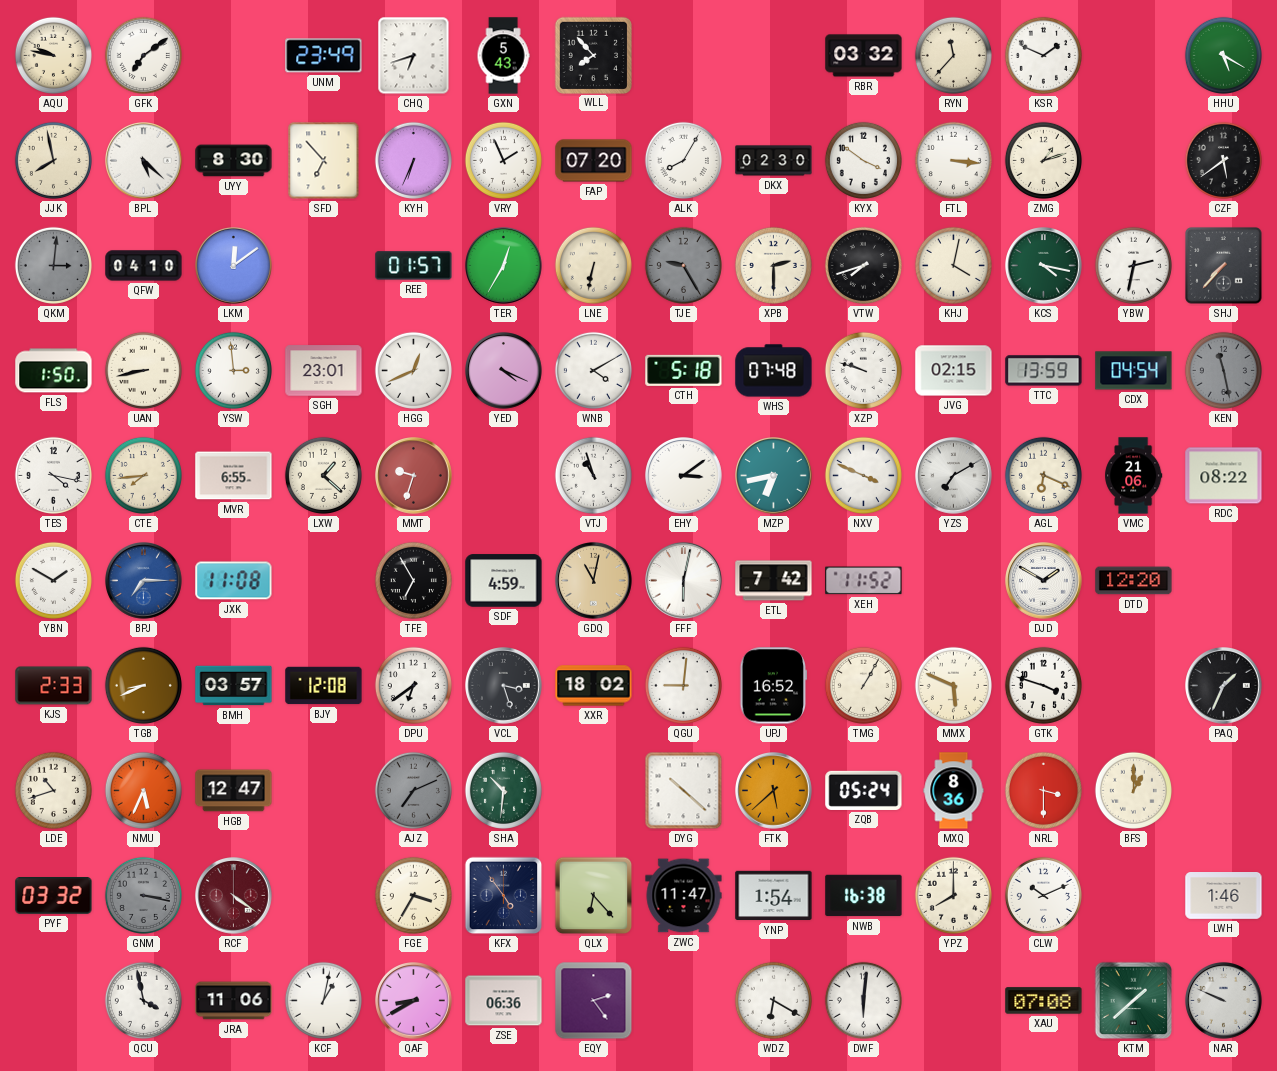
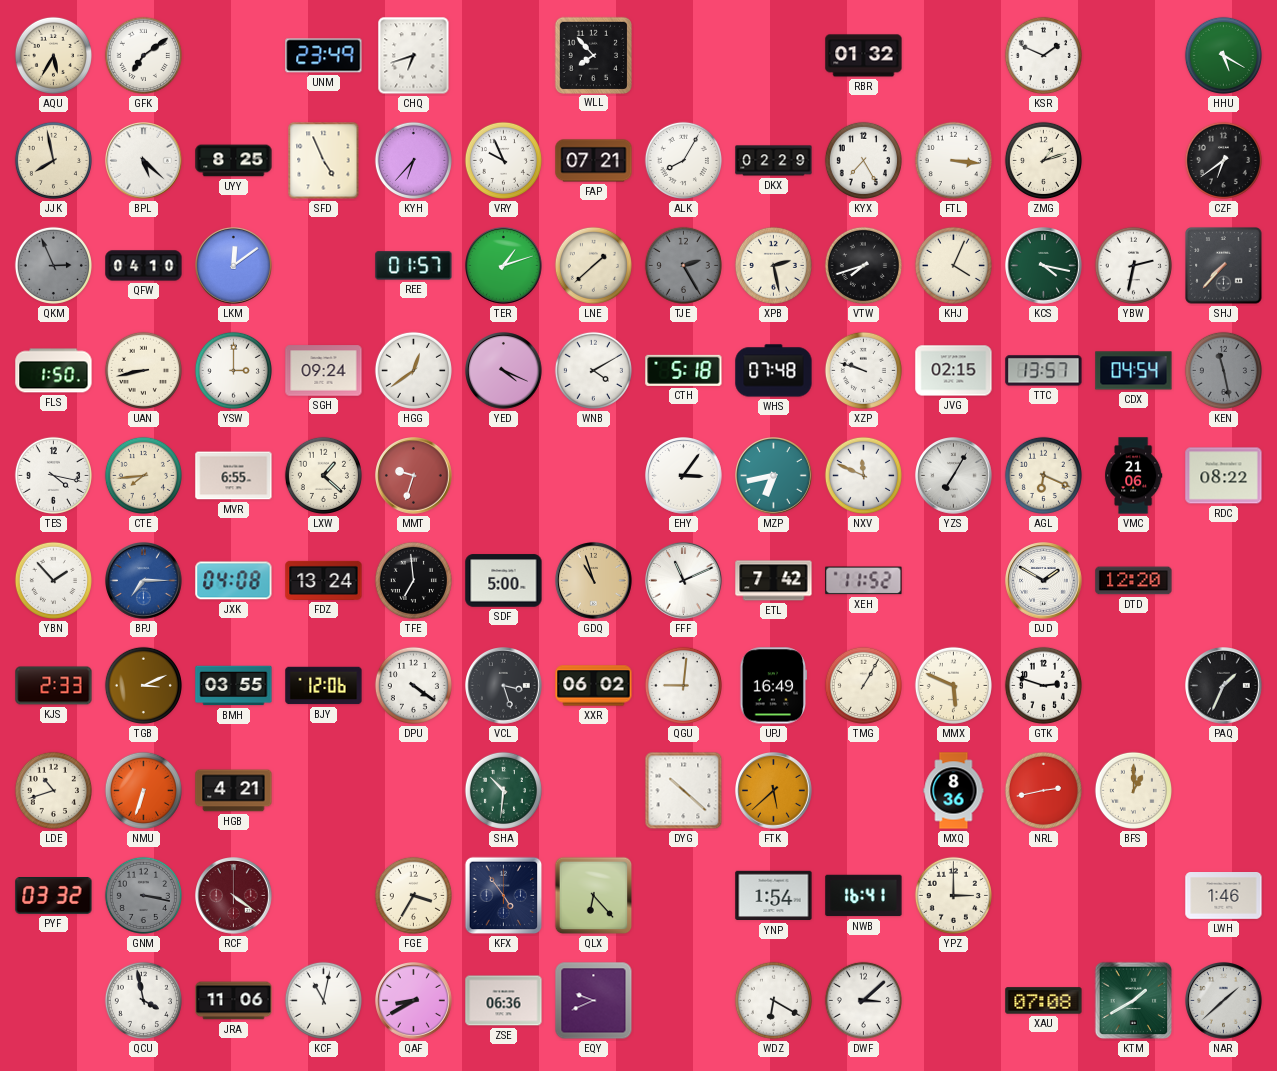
AQU: 9:47 -> 5:35 (53, 55)
GXN: 5:43 -> none (503, 56)
RBR: 03:32 -> 01:32 (864, 56)
RYN: 11:37 -> none (953, 55)
UYY: 8:30 -> 8:25 (234, 161)
SFD: 6:53 -> 4:56 (324, 161)
KYH: 6:34 -> 6:37 (413, 160)
VRY: 1:56 -> 9:56 (503, 160)
FAP: 07:20 -> 07:21 (594, 161)
DKX: 02:30 -> 02:29 (774, 161)
KYX: 3:51 -> 7:25 (863, 160)
CZF: 5:39 -> 6:39 (1223, 160)
QKM: 3:01 -> 2:56 (53, 265)
TER: 12:35 -> 1:12 (504, 266)
LNE: 6:32 -> 1:38 (593, 265)
TJE: 9:25 -> 2:25 (683, 265)
XPB: 2:30 -> 2:28 (773, 265)
KHJ: 4:02 -> 4:04 (953, 265)
YSW: 2:59 -> 3:00 (233, 370)
SGH: 23:01 -> 09:24 (324, 371)
HGG: 12:41 -> 12:39 (413, 370)
TTC: 13:59 -> 13:57 (1044, 371)
VTJ: 10:57 -> none (593, 475)
EHY: 3:09 -> 3:06 (684, 476)
NXV: 3:49 -> 11:49 (863, 475)
YZS: 7:10 -> 7:05 (954, 476)
YBN: 1:50 -> 1:53 (53, 580)
JXK: 11:08 -> 04:08 (234, 581)
FDZ: none -> 13:24 (324, 580)
TFE: 6:55 -> 6:59 (413, 580)
SDF: 4:59 -> 5:00 (504, 581)
GDQ: 11:02 -> 10:57 (594, 581)
FFF: 6:02 -> 11:11 (684, 581)
TGB: 8:41 -> 3:11 (143, 685)
BMH: 03:57 -> 03:55 (234, 686)
BJY: 12:08 -> 12:06 (324, 686)
DPU: 6:39 -> 4:21 (413, 685)
XXR: 18:02 -> 06:02 (594, 686)
UPJ: 16:52 -> 16:49 (774, 686)
GTK: 3:48 -> 2:48 (1043, 685)
NMU: 5:34 -> 6:33 (143, 790)
HGB: 12:47 -> 4:21 (234, 791)
AJZ: 7:11 -> none (413, 790)
ZQB: 05:24 -> none (864, 790)
NRL: 3:30 -> 2:43 (1043, 790)
ZWC: 11:47 -> none (684, 896)
NWB: 16:38 -> 16:41 (864, 896)
YPZ: 8:00 -> 3:00 (953, 895)
CLW: 10:11 -> none (1043, 895)
KCF: 1:02 -> 11:02 (323, 1000)
EQY: 2:24 -> 9:41 (594, 1001)
DWF: 6:01 -> 3:08 (863, 1000)
KTM: 1:38 -> 1:40 (1134, 1001)
NAR: 9:49 -> 1:38 (1224, 1001)
